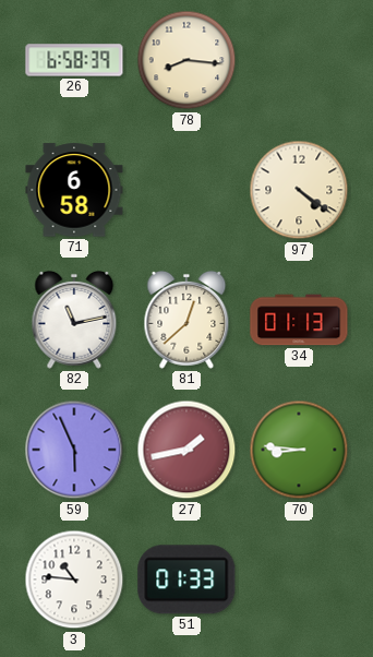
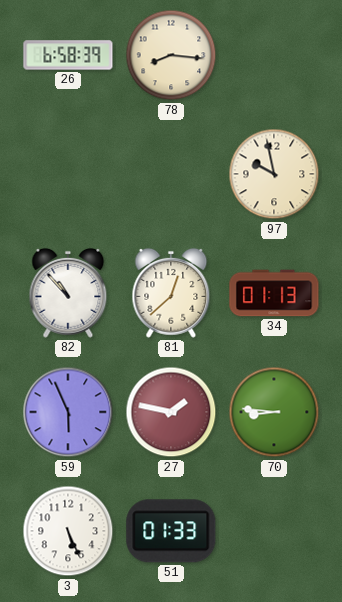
71: 6:58 -> none (74, 190)
97: 4:21 -> 9:58 (274, 174)
82: 11:13 -> 10:53 (68, 293)
27: 1:43 -> 1:47 (171, 412)
3: 10:46 -> 5:26 (68, 531)
